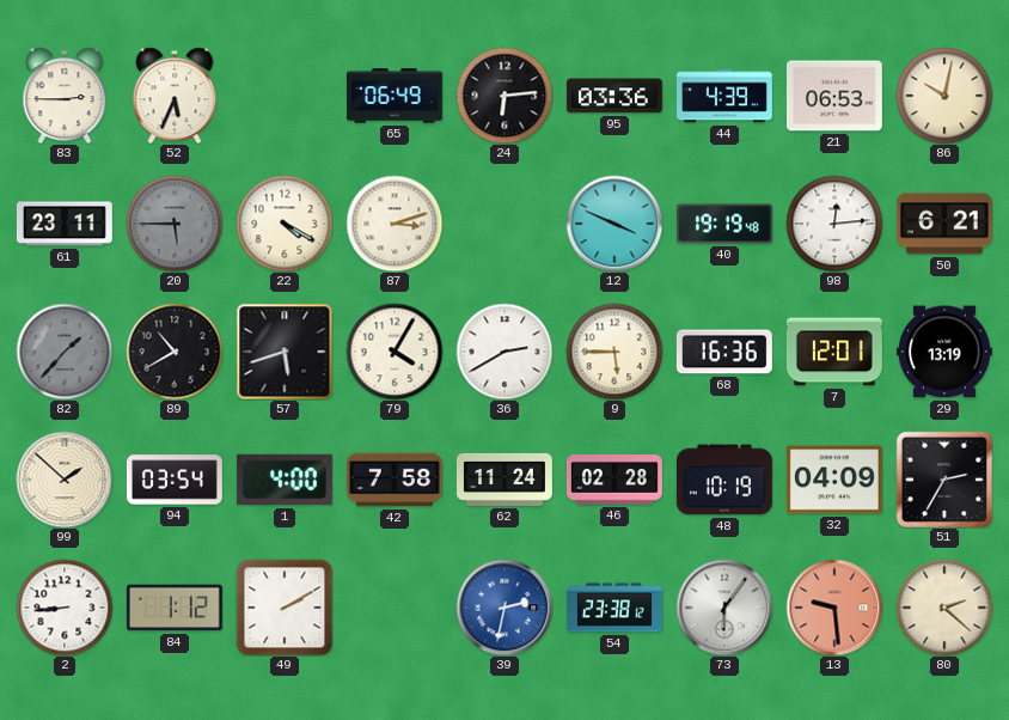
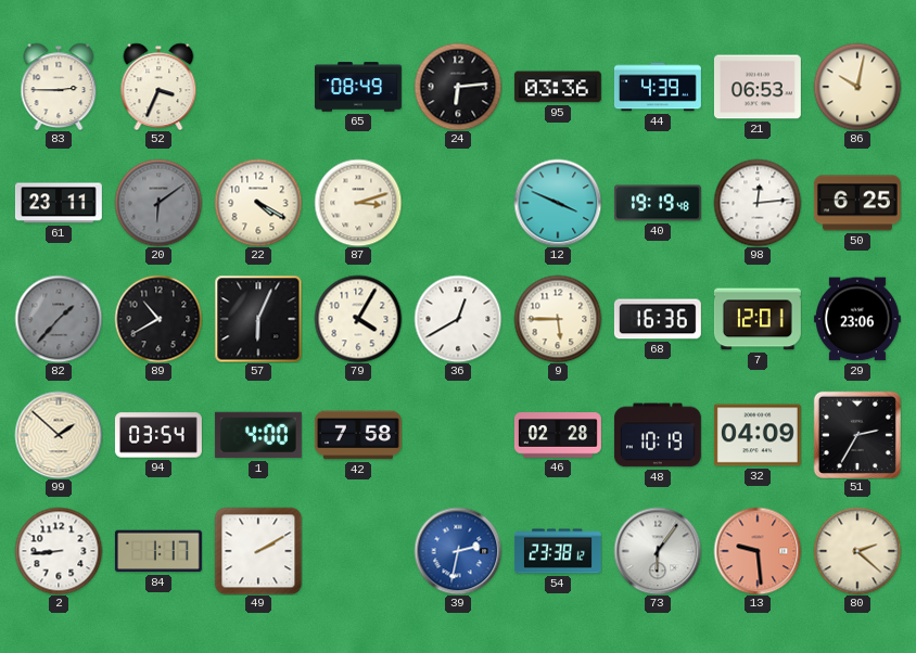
52: 5:34 -> 3:34 (158, 87)
65: 06:49 -> 08:49 (358, 87)
20: 5:45 -> 6:09 (158, 203)
50: 6:21 -> 6:25 (857, 203)
57: 5:42 -> 6:04 (258, 319)
36: 2:40 -> 12:40 (458, 319)
29: 13:19 -> 23:06 (857, 319)
62: 11:24 -> none (504, 480)
84: 1:12 -> 1:17 (158, 551)
